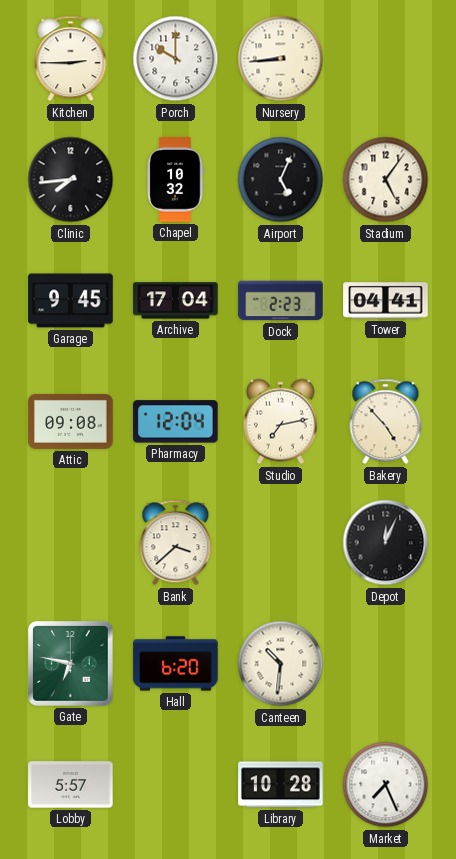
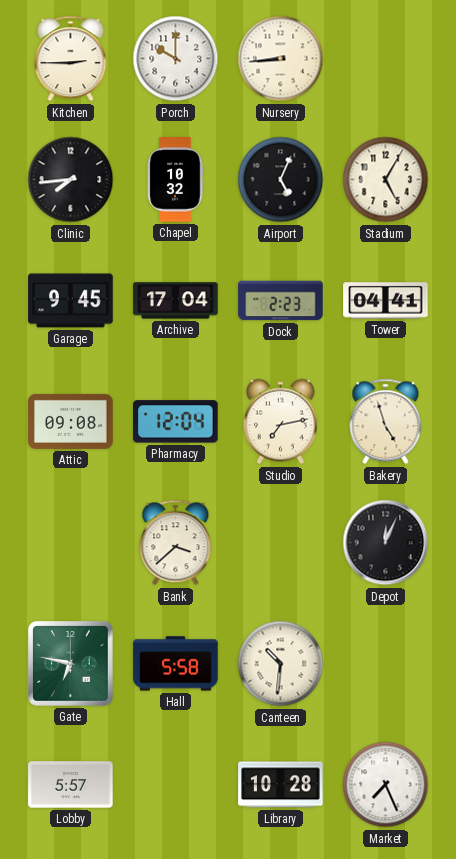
Stadium: 5:06 -> 5:05 (386, 180)
Bakery: 4:53 -> 4:57 (386, 422)
Hall: 6:20 -> 5:58 (176, 664)
